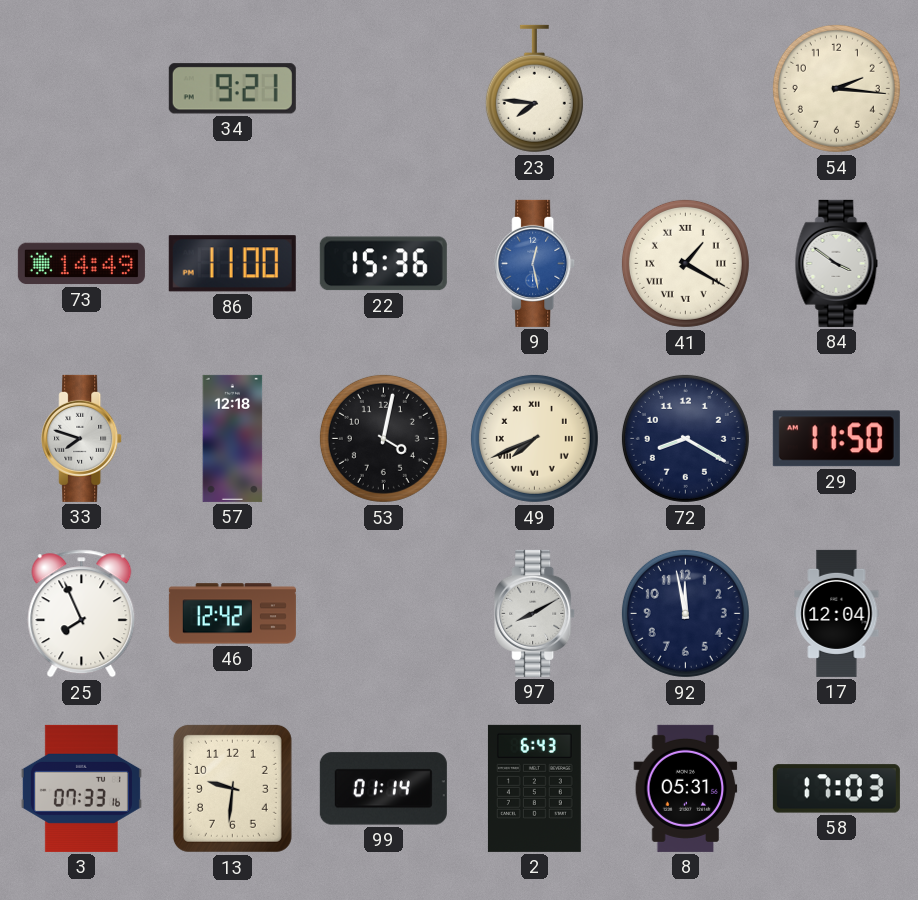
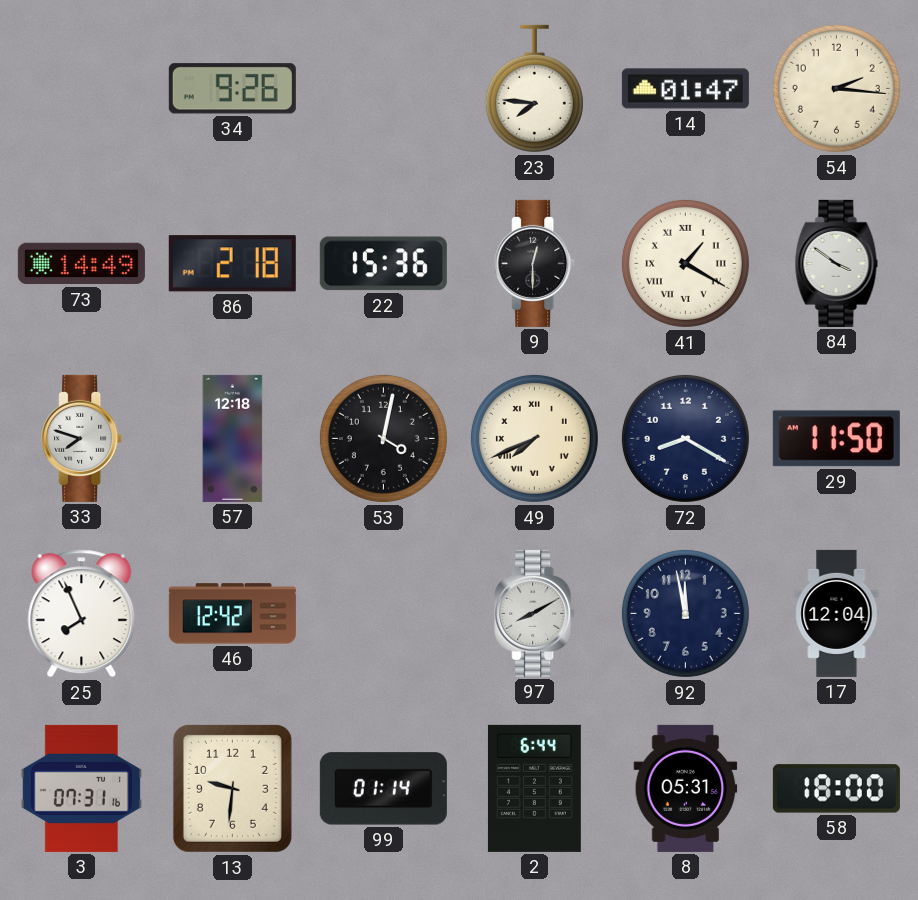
34: 9:21 -> 9:26 (232, 89)
14: none -> 01:47 (685, 89)
86: 11:00 -> 2:18 (232, 264)
9: 12:28 -> 12:30 (535, 263)
9 dial: blue -> black (535, 263)
3: 07:33 -> 07:31 (81, 788)
2: 6:43 -> 6:44 (534, 788)
58: 17:03 -> 18:00 (836, 789)
